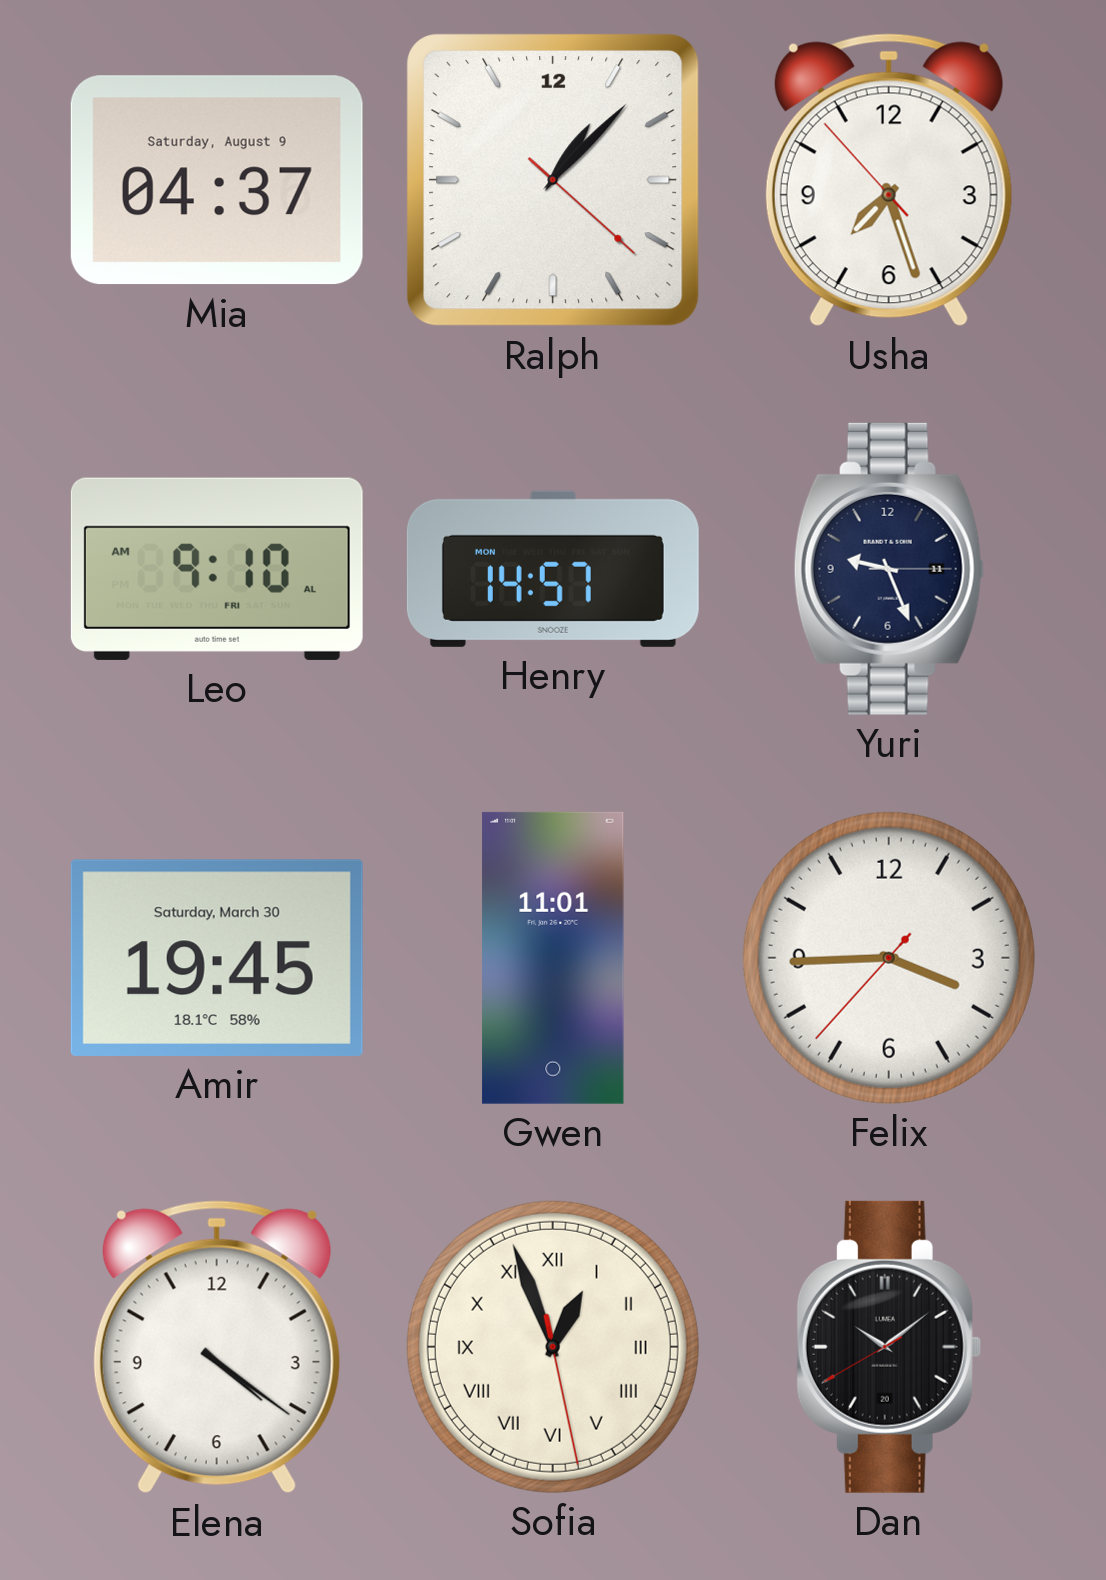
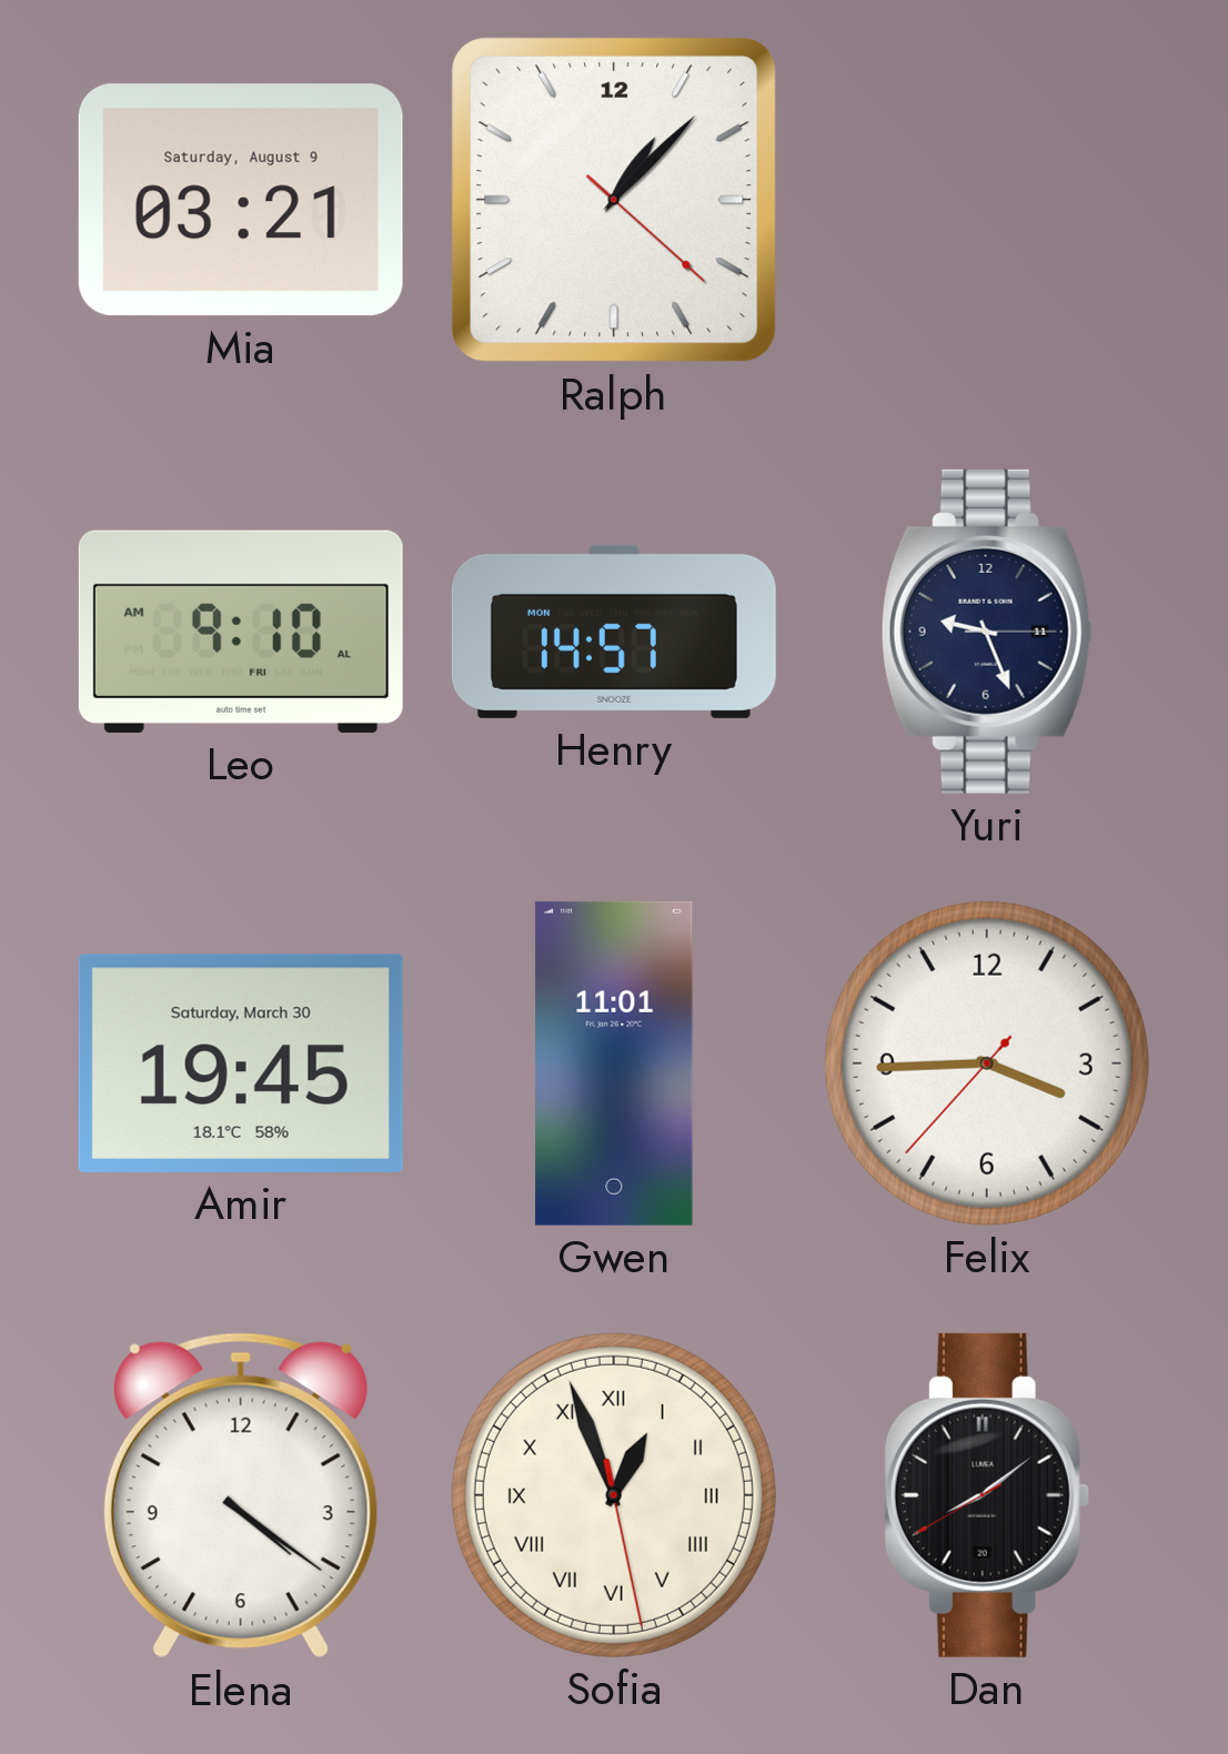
Mia: 04:37 -> 03:21 (241, 200)
Usha: 7:26 -> none (889, 180)
Dan: 10:08 -> 8:08 (987, 1495)
